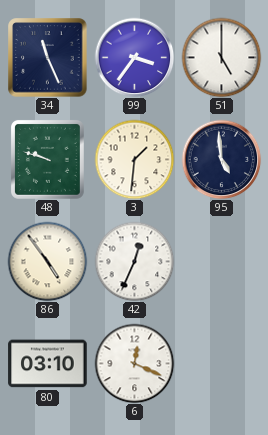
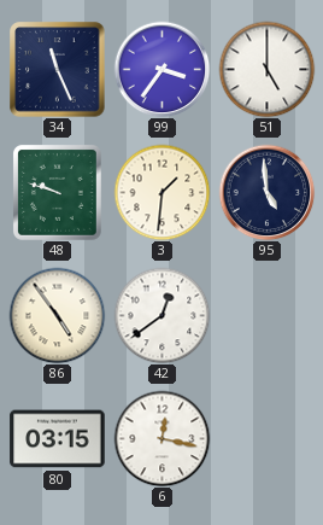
42: 12:34 -> 12:39 (161, 315)
80: 03:10 -> 03:15 (58, 439)
6: 12:19 -> 12:17 (161, 438)
